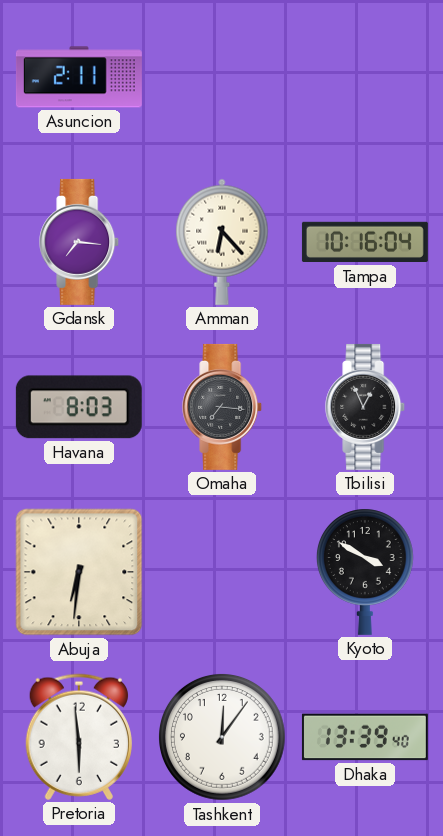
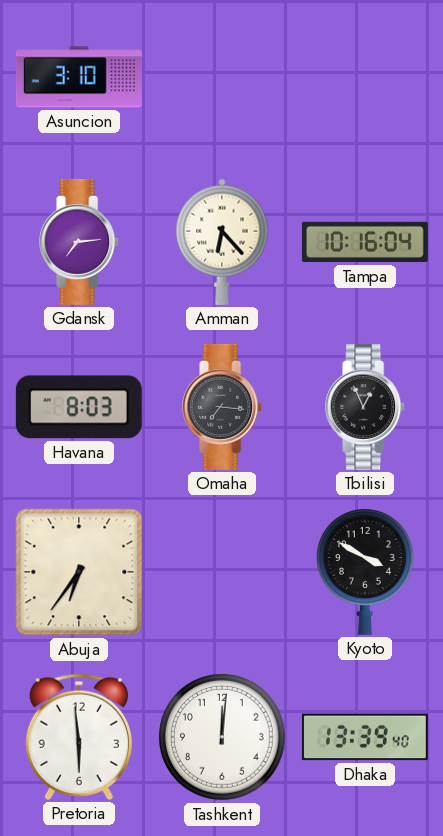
Asuncion: 2:11 -> 3:10 (79, 77)
Gdansk: 7:16 -> 7:14 (80, 242)
Abuja: 6:31 -> 6:36 (79, 572)
Tashkent: 12:06 -> 12:01 (223, 738)
